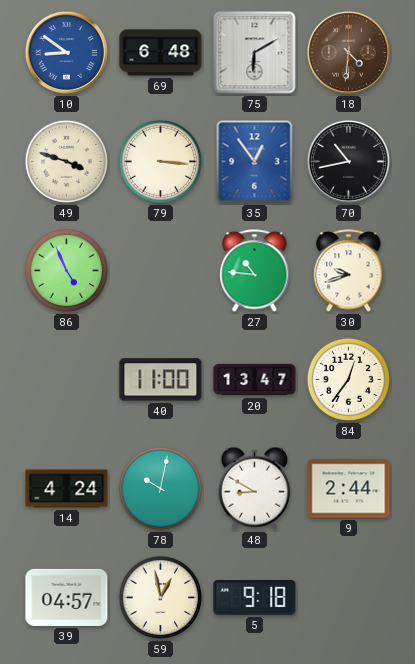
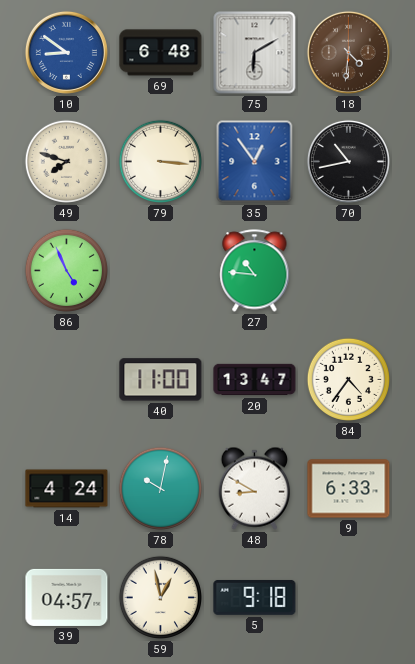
49: 3:48 -> 7:48 (66, 161)
30: 9:42 -> none (349, 271)
84: 12:36 -> 4:36 (348, 379)
9: 2:44 -> 6:33 (349, 489)
